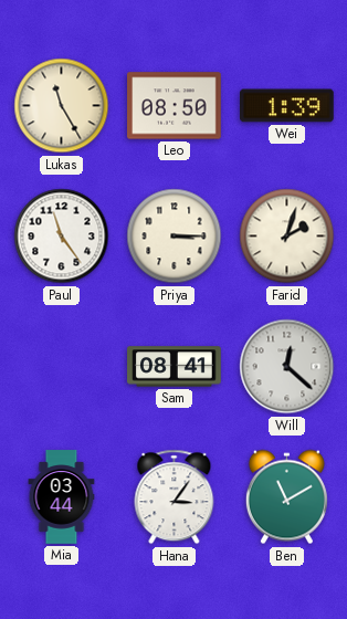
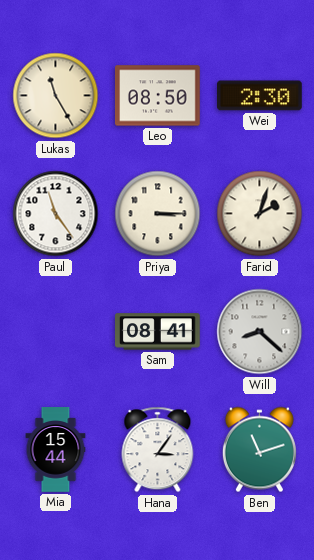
Wei: 1:39 -> 2:30 (260, 96)
Will: 12:22 -> 8:22 (260, 332)
Mia: 03:44 -> 15:44 (56, 450)
Ben: 11:10 -> 11:12 (259, 450)
